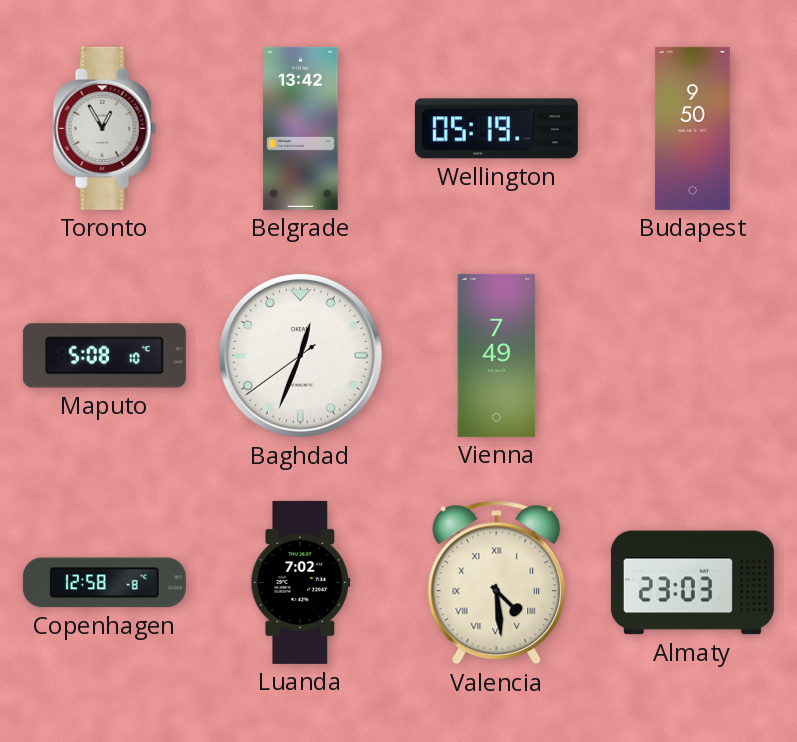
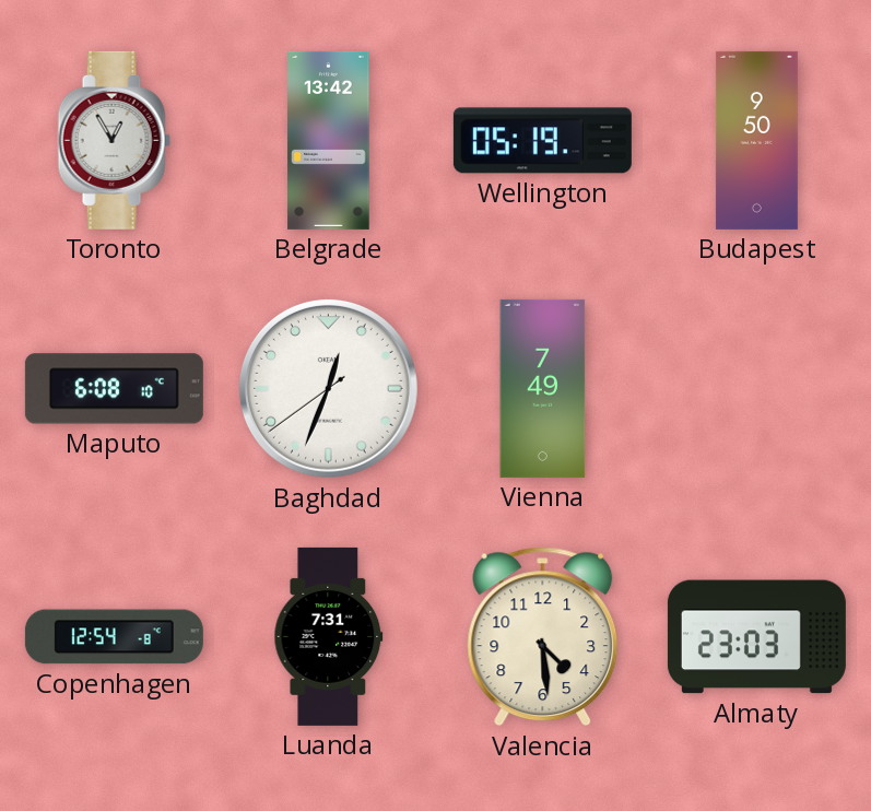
Maputo: 5:08 -> 6:08 (114, 389)
Copenhagen: 12:58 -> 12:54 (114, 637)
Luanda: 7:02 -> 7:31 (329, 636)
Valencia numerals: Roman -> Arabic (543, 637)
